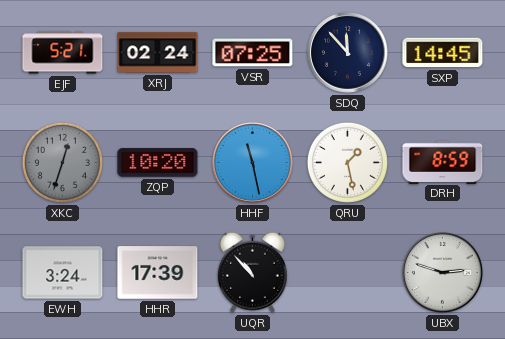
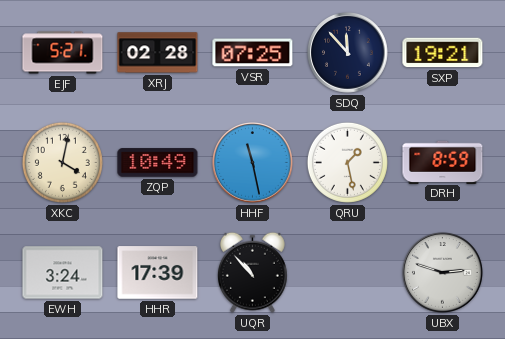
XRJ: 02:24 -> 02:28 (158, 53)
SXP: 14:45 -> 19:21 (443, 53)
XKC: 12:33 -> 4:02 (62, 162)
XKC dial: grey -> cream (62, 162)
ZQP: 10:20 -> 10:49 (158, 163)
